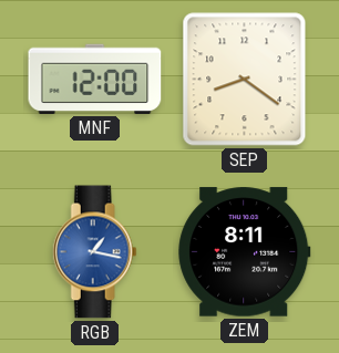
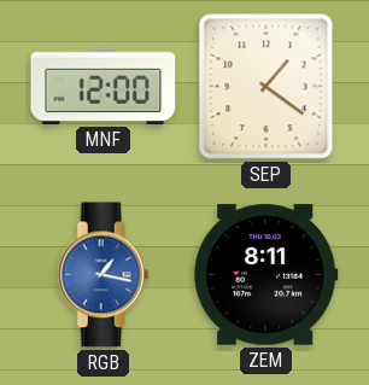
SEP: 8:21 -> 1:21 (266, 87)
